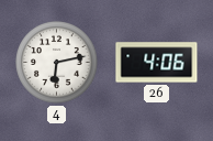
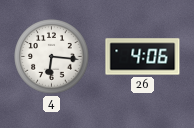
4: 6:13 -> 6:16 (52, 57)
